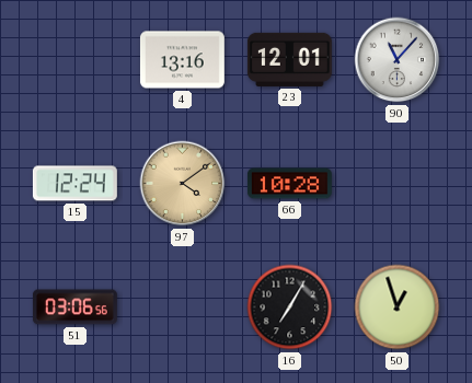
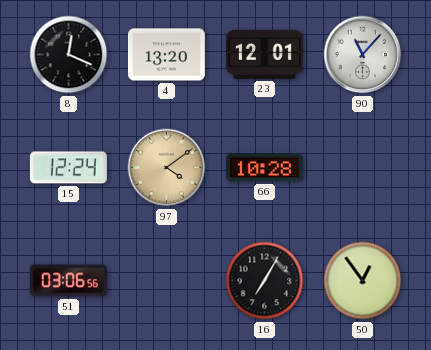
8: none -> 12:19 (69, 55)
4: 13:16 -> 13:20 (166, 55)
50: 12:57 -> 12:54 (363, 281)
